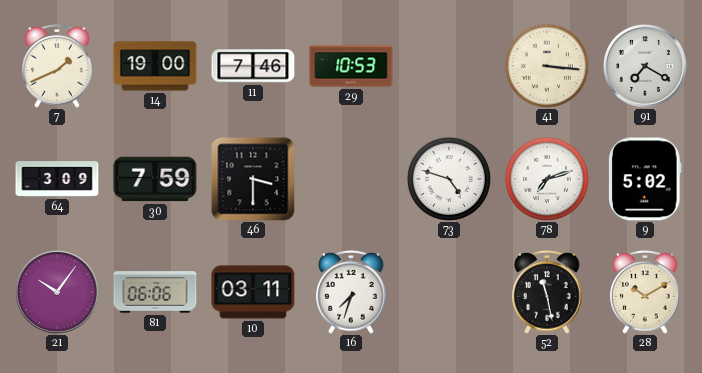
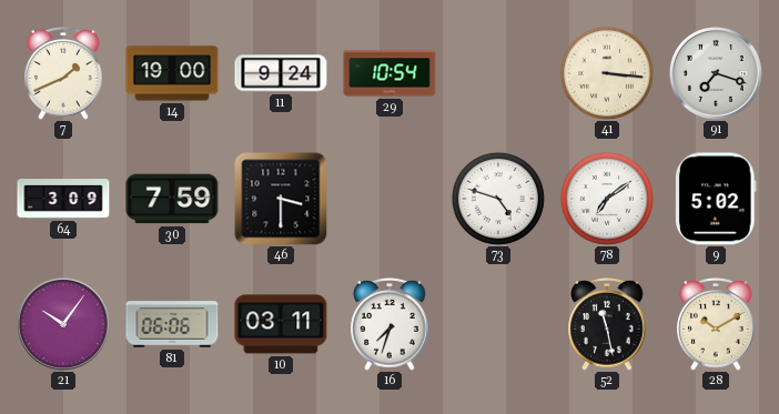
11: 7:46 -> 9:24 (281, 73)
29: 10:53 -> 10:54 (389, 73)
91: 7:20 -> 7:18 (716, 73)
78: 7:12 -> 7:09 (607, 199)
